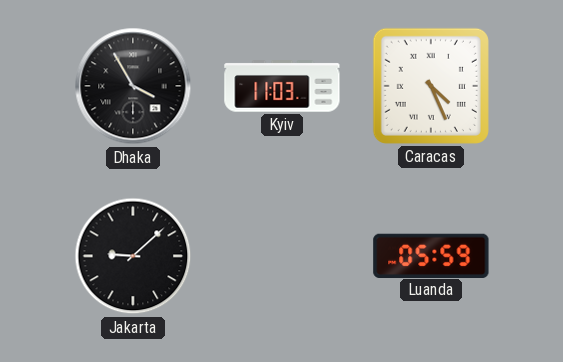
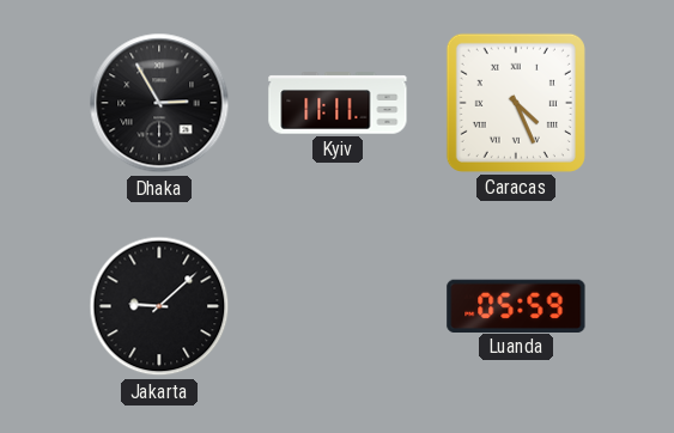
Dhaka: 3:55 -> 2:55 (159, 103)
Kyiv: 11:03 -> 11:11 (338, 103)
